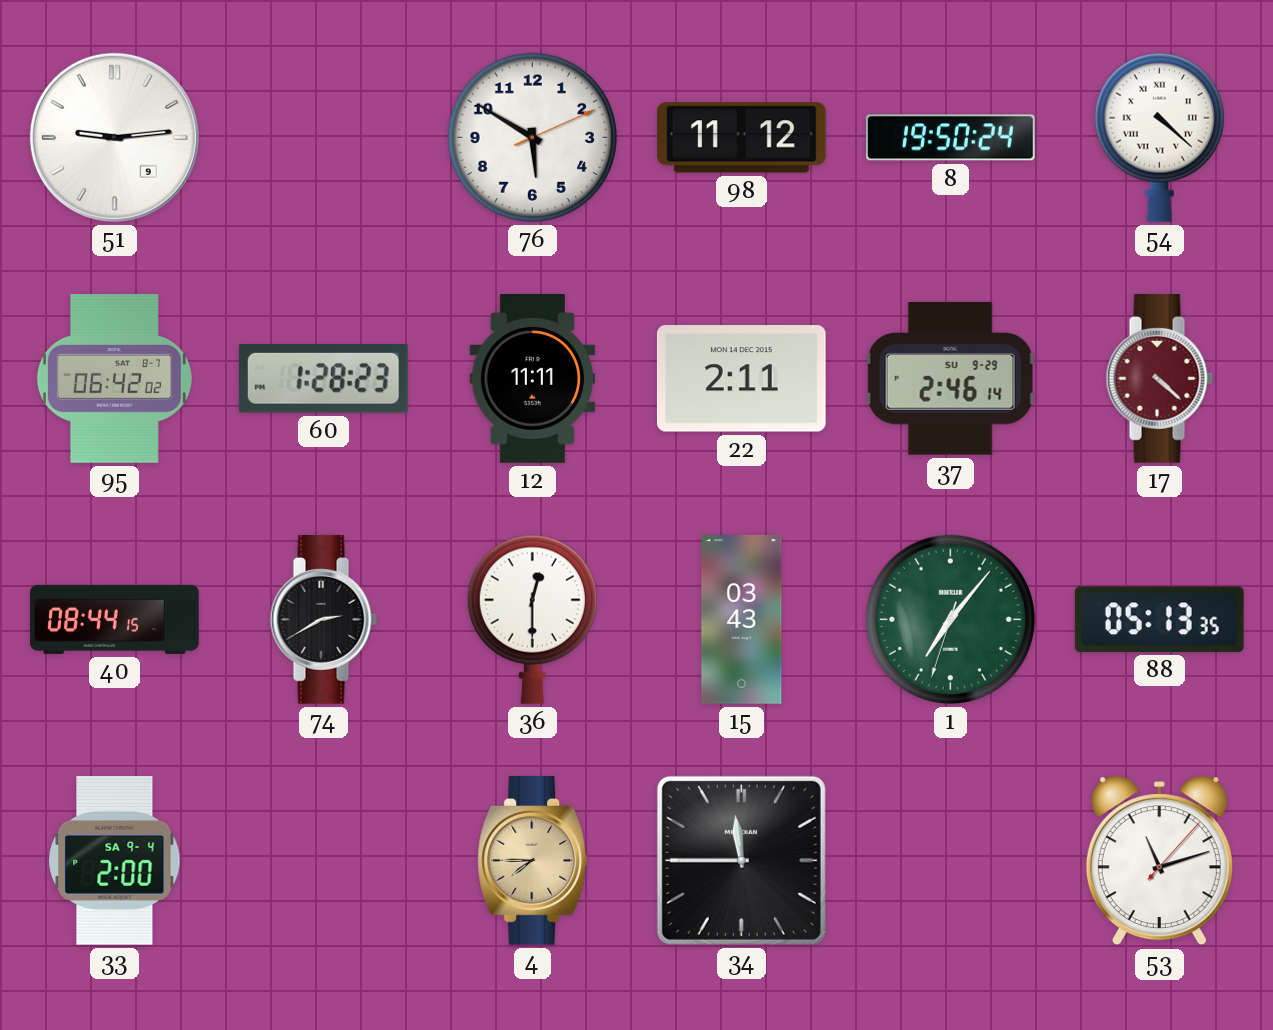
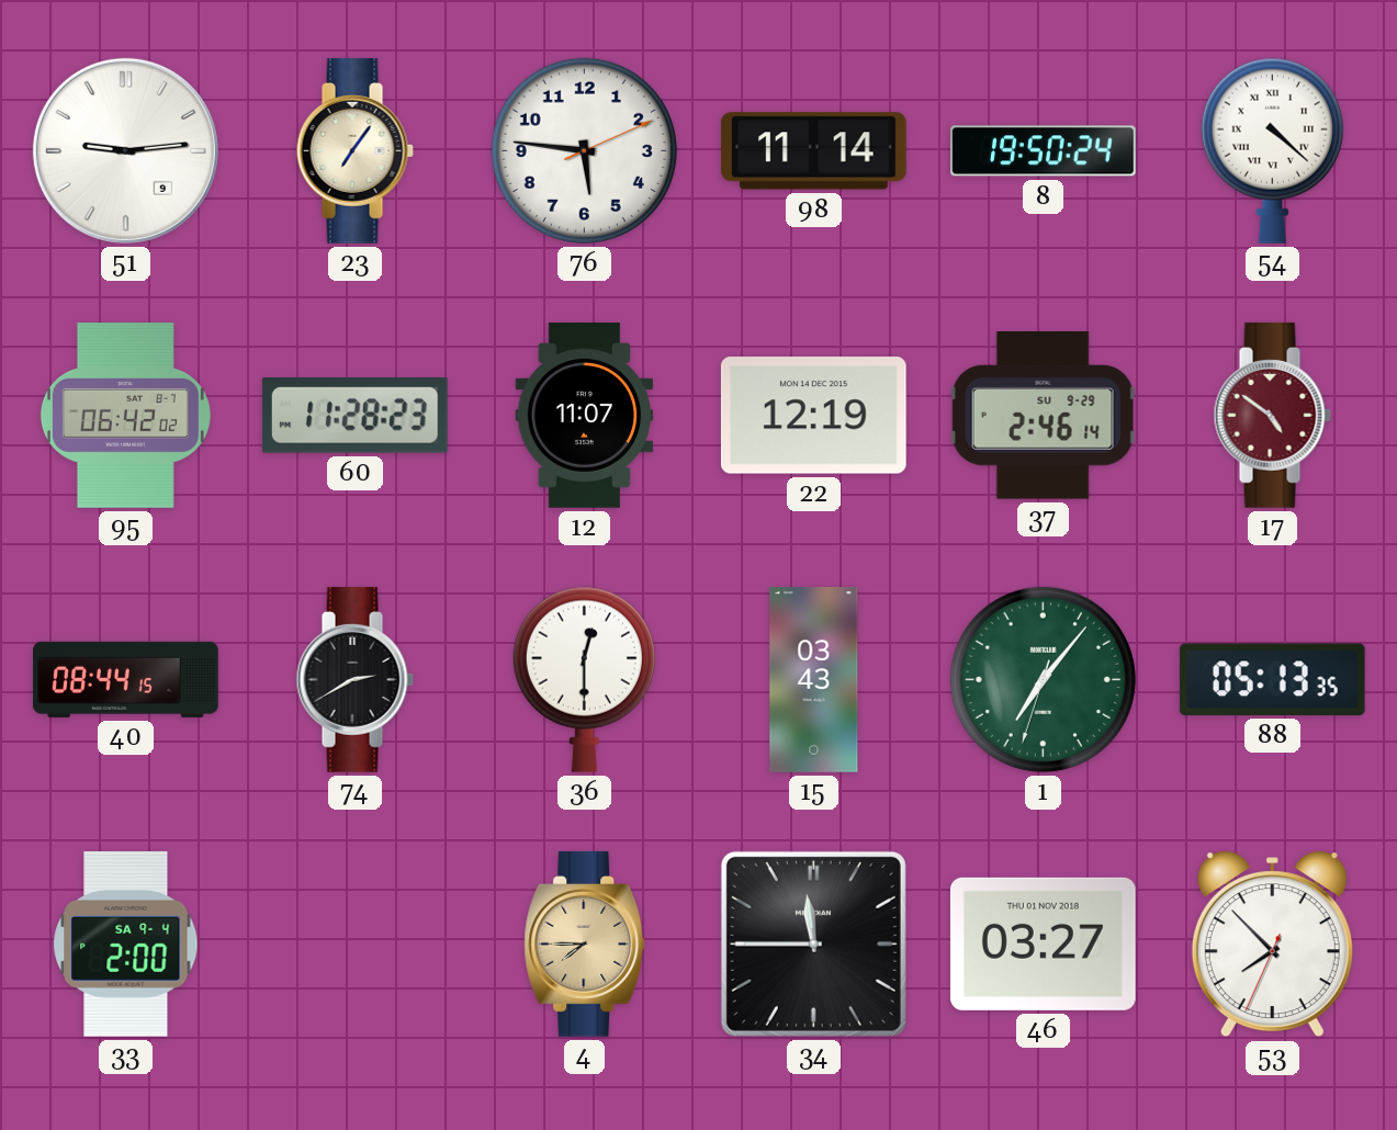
23: none -> 7:06 (354, 150)
76: 5:50 -> 5:46 (584, 150)
98: 11:12 -> 11:14 (813, 151)
60: 1:28 -> 11:28 (354, 416)
12: 11:11 -> 11:07 (585, 416)
22: 2:11 -> 12:19 (813, 416)
17: 4:22 -> 4:51 (1272, 415)
46: none -> 03:27 (1043, 943)
53: 11:12 -> 7:52 (1272, 945)
